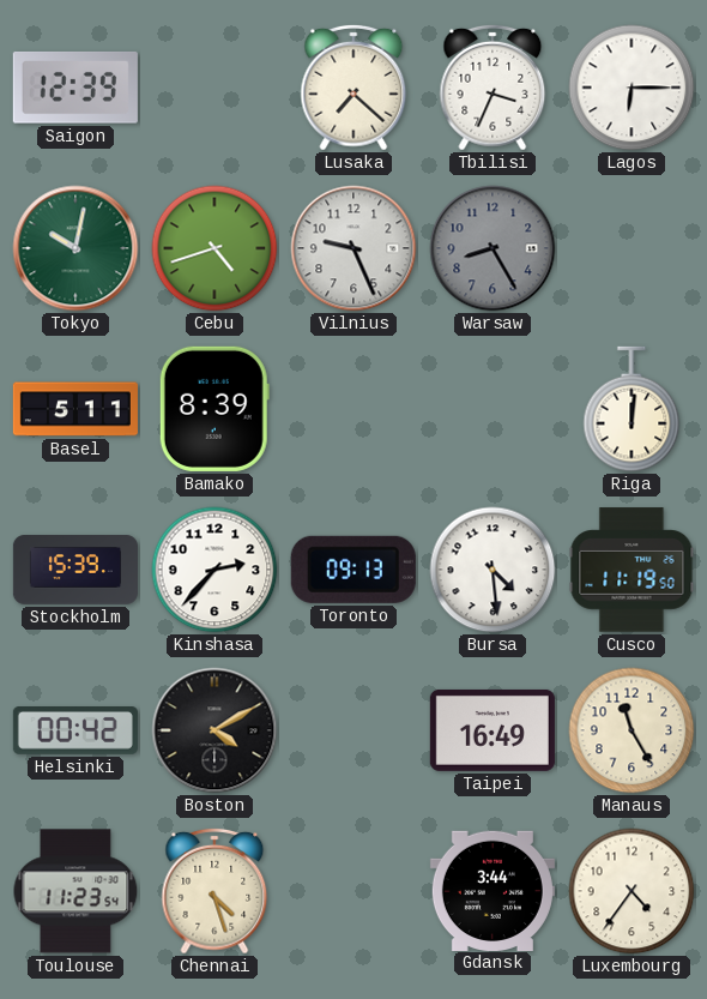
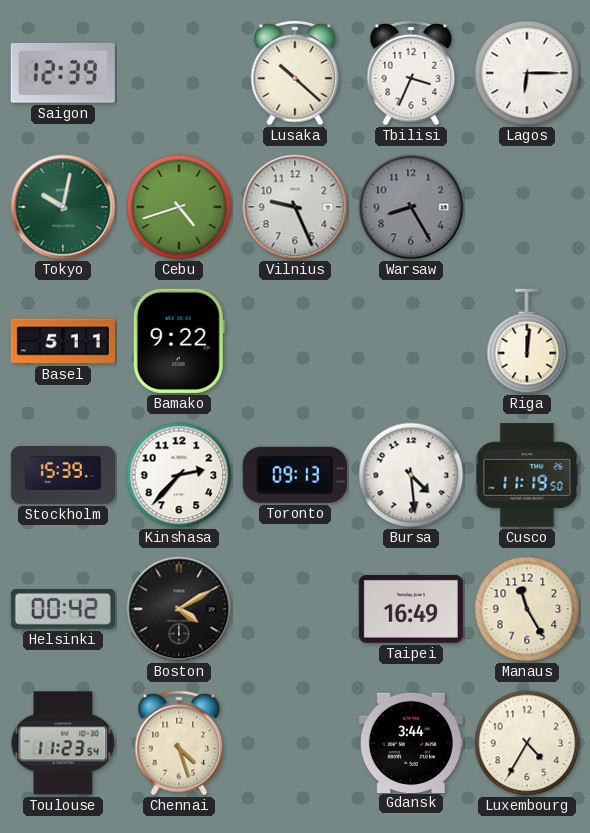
Lusaka: 7:22 -> 10:22 (295, 73)
Bamako: 8:39 -> 9:22 (179, 341)
Luxembourg: 4:36 -> 4:35 (527, 743)
